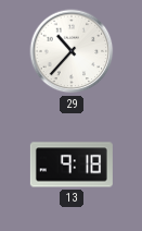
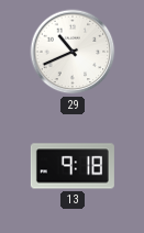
29: 10:37 -> 10:41 (73, 52)
